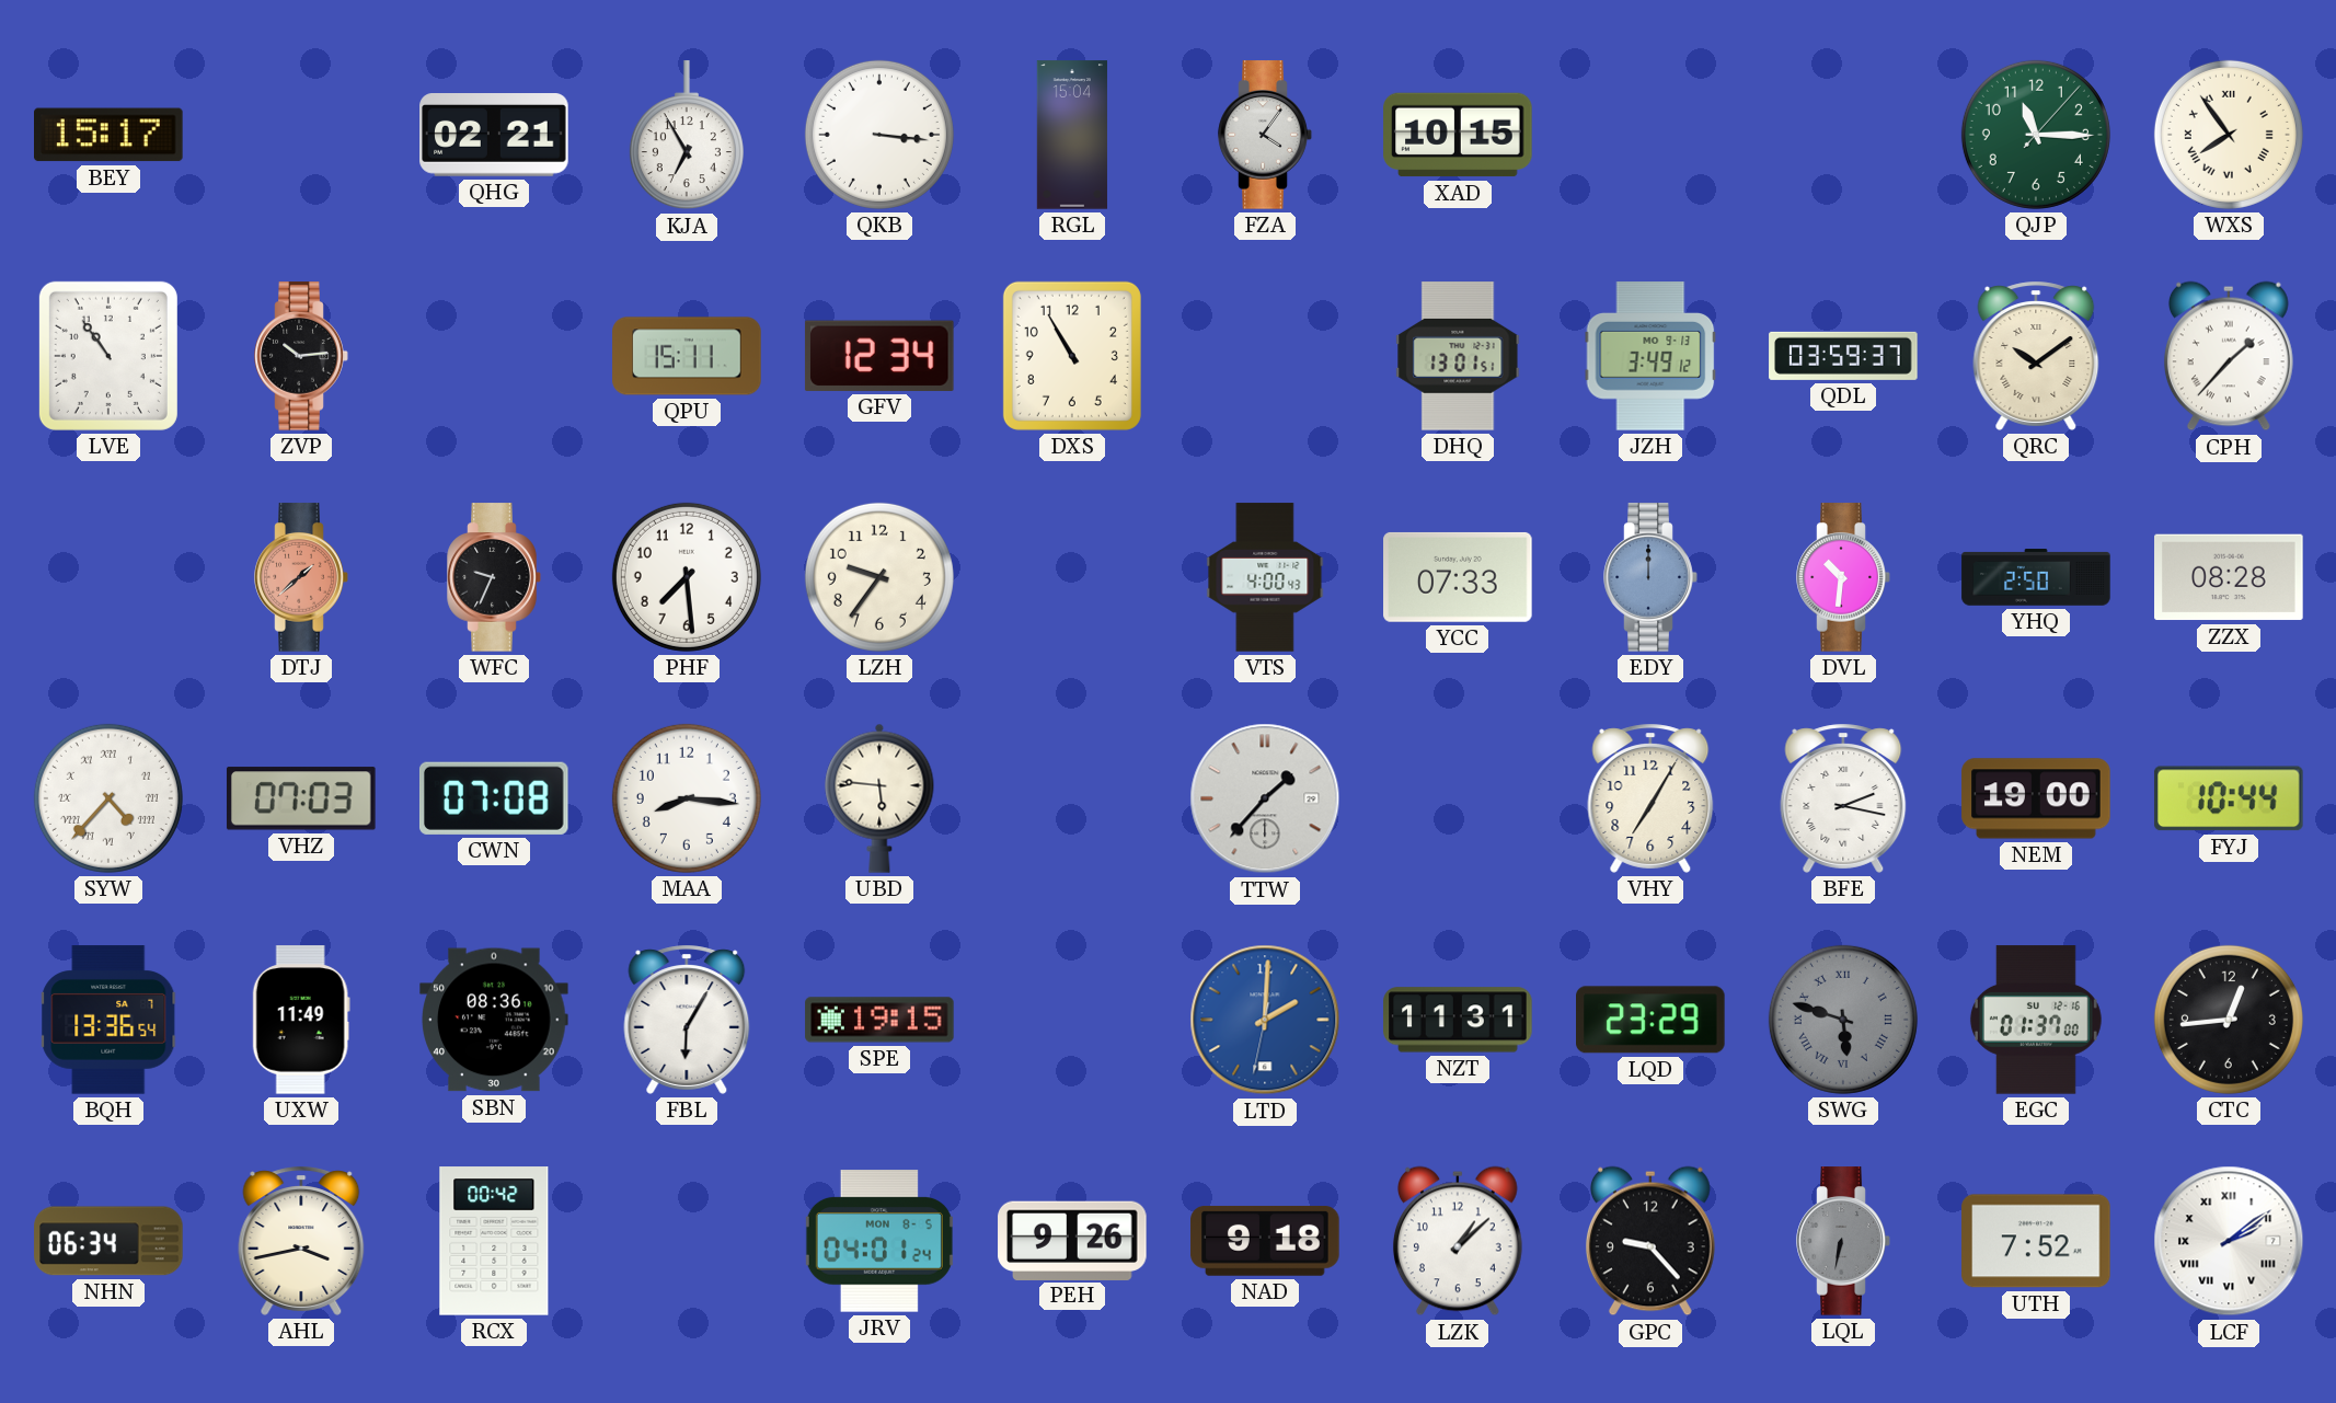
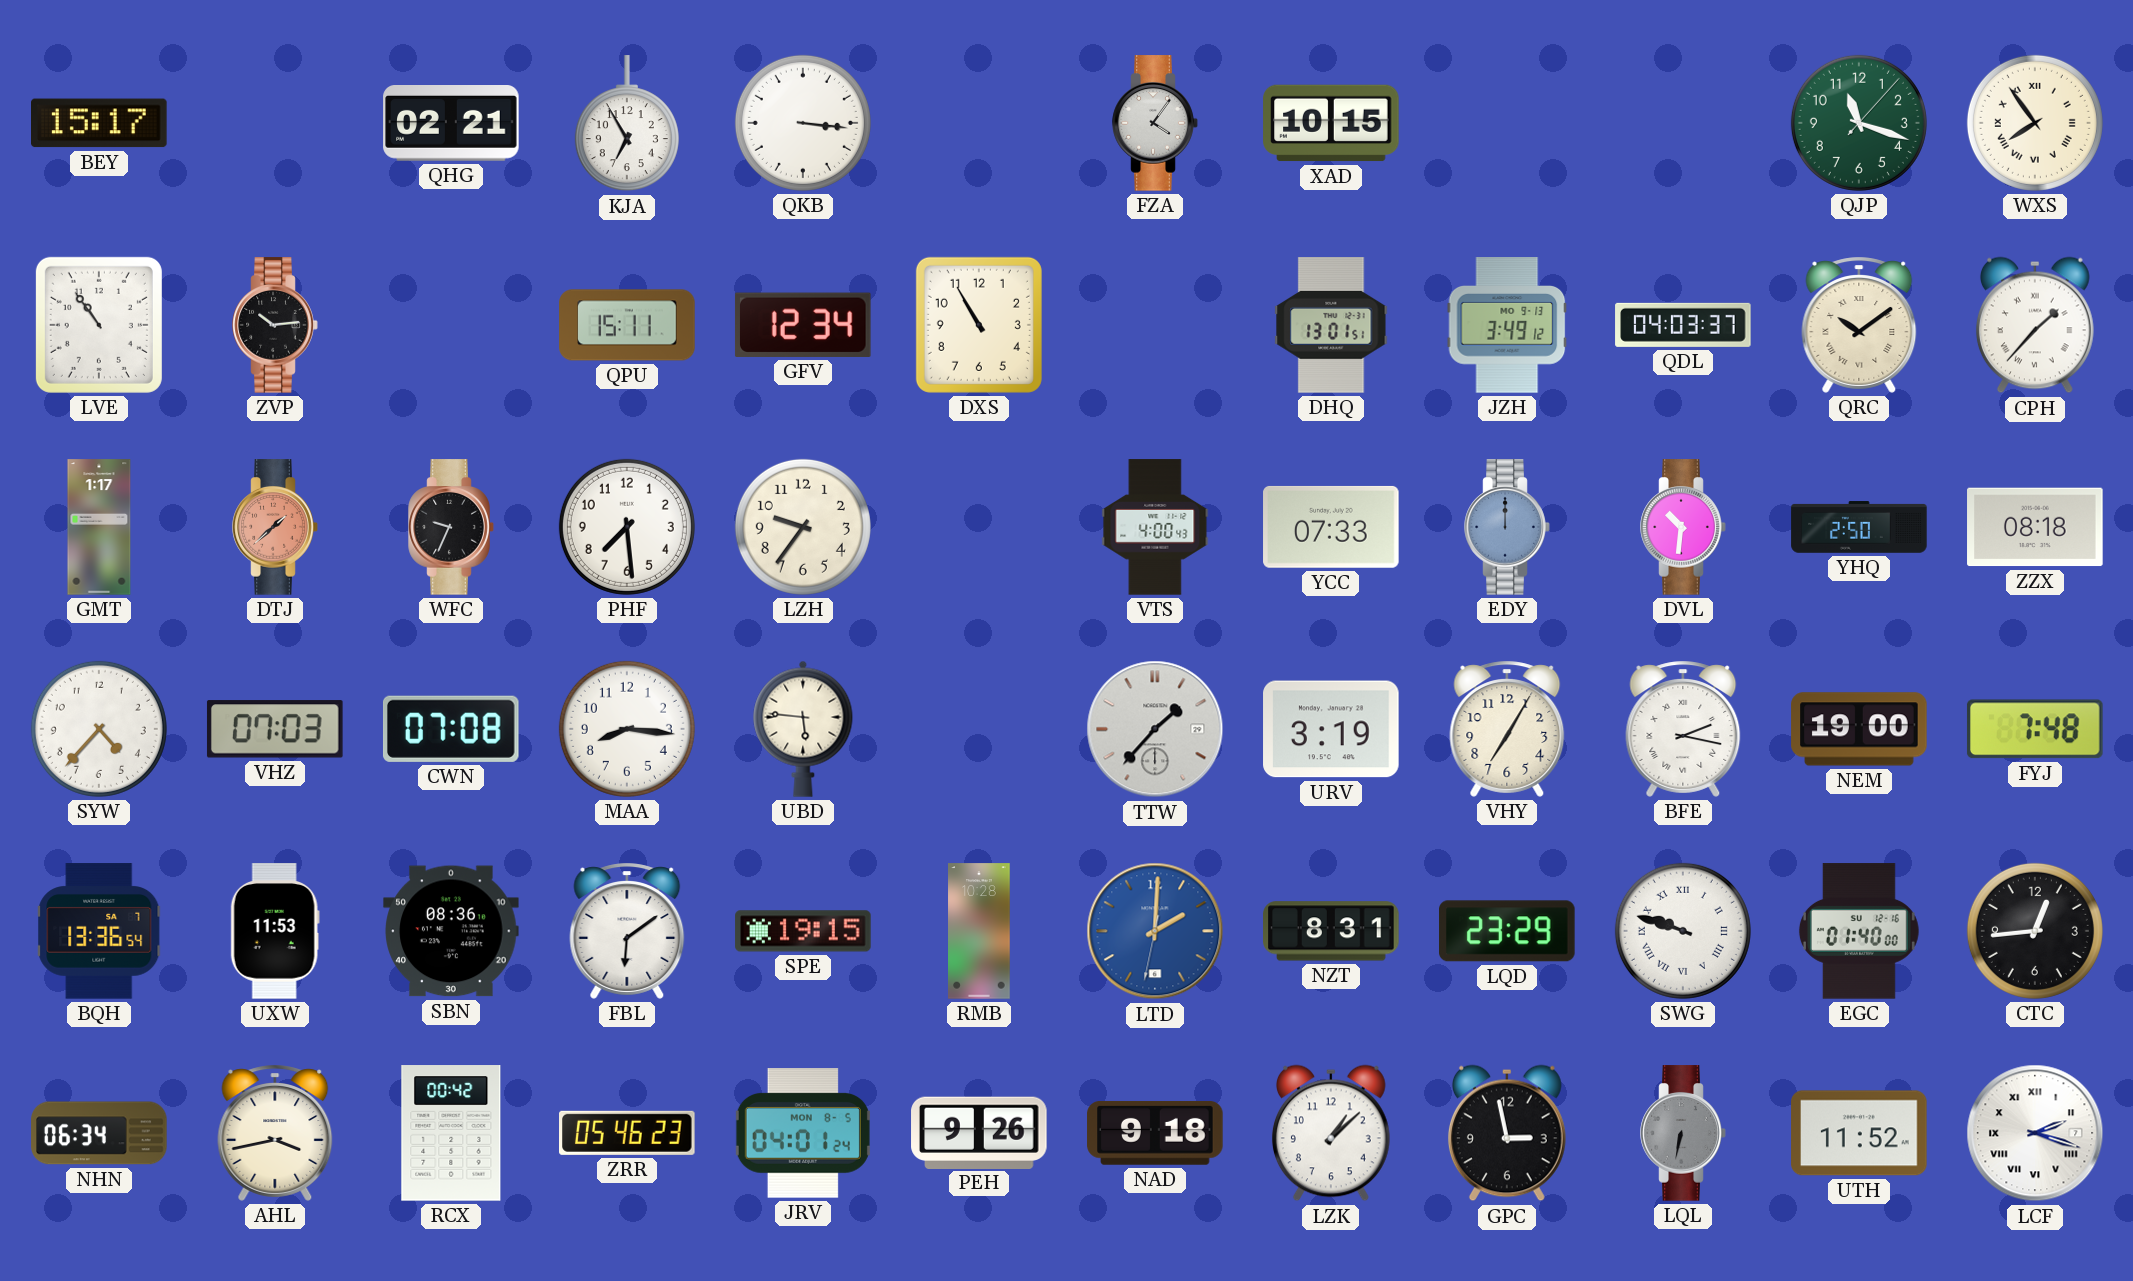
RGL: 15:04 -> none (1072, 135)
QJP: 11:15 -> 11:18 (1859, 123)
QDL: 03:59 -> 04:03 (1683, 325)
GMT: none -> 1:17 (99, 527)
ZZX: 08:28 -> 08:18 (2035, 527)
SYW numerals: Roman -> Arabic (99, 729)
URV: none -> 3:19 (1331, 729)
FYJ: 10:44 -> 7:48 (2035, 729)
UXW: 11:49 -> 11:53 (275, 931)
FBL: 6:05 -> 6:09 (627, 931)
RMB: none -> 10:28 (979, 931)
NZT: 11:31 -> 8:31 (1331, 931)
SWG: 5:48 -> 9:48 (1683, 931)
SWG dial: grey -> white (1683, 931)
EGC: 01:37 -> 01:40 (1859, 931)
ZRR: none -> 05:46 (628, 1133)
GPC: 9:23 -> 2:58 (1507, 1133)
UTH: 7:52 -> 11:52 (1859, 1133)
LCF: 2:09 -> 2:18 (2035, 1133)
